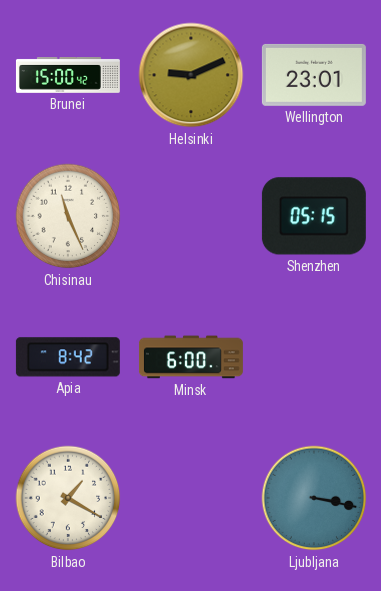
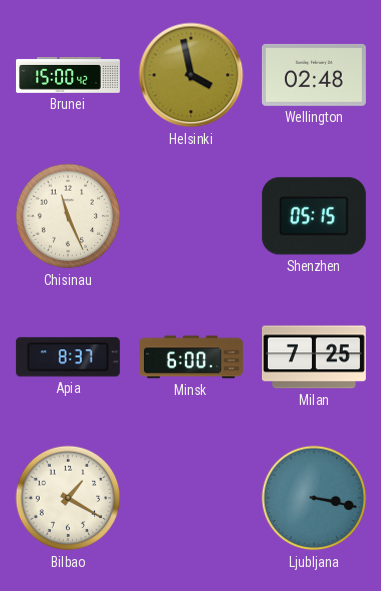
Helsinki: 9:11 -> 3:58 (191, 75)
Wellington: 23:01 -> 02:48 (314, 75)
Apia: 8:42 -> 8:37 (68, 357)
Milan: none -> 7:25 (314, 357)
